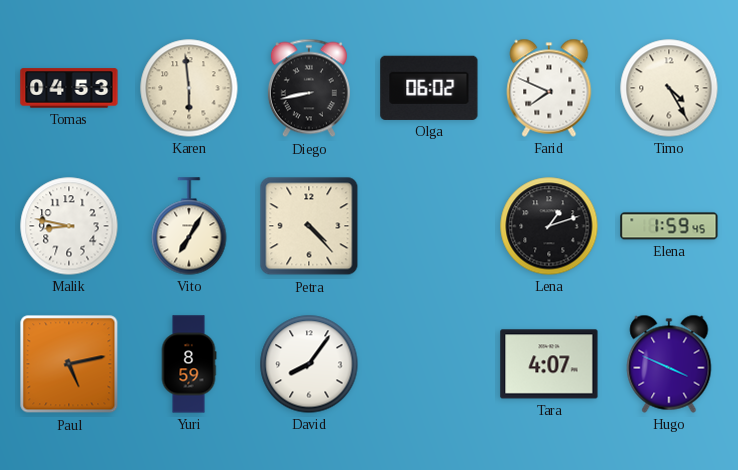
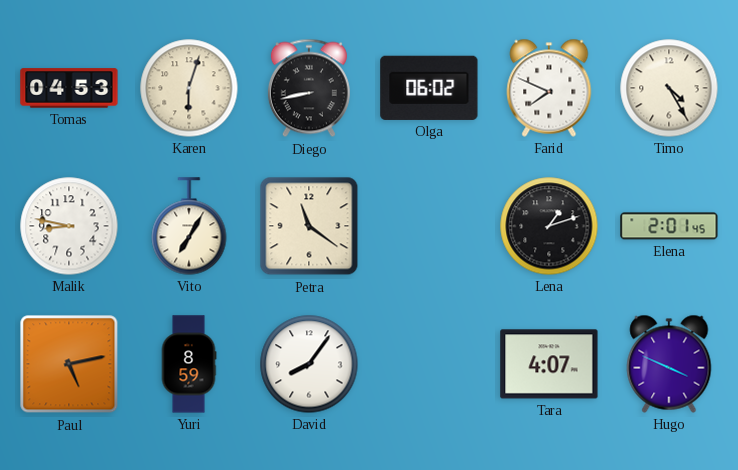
Karen: 5:59 -> 6:03 (189, 88)
Petra: 4:23 -> 11:21 (309, 226)
Elena: 1:59 -> 2:01 (669, 226)
